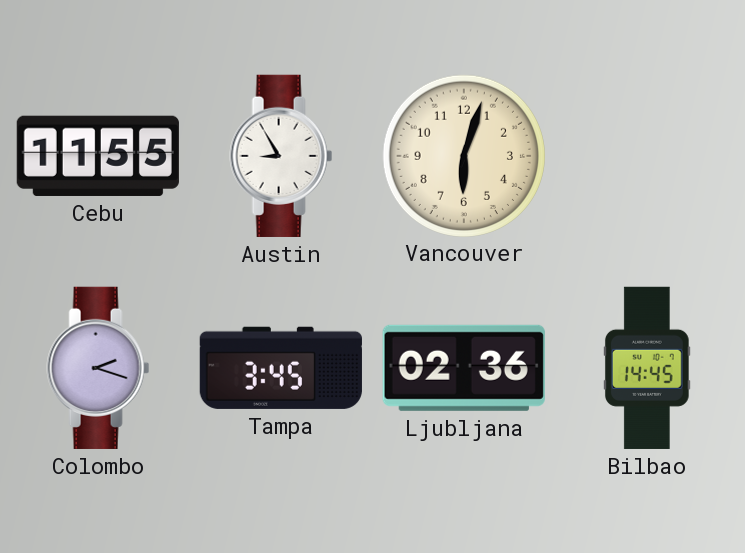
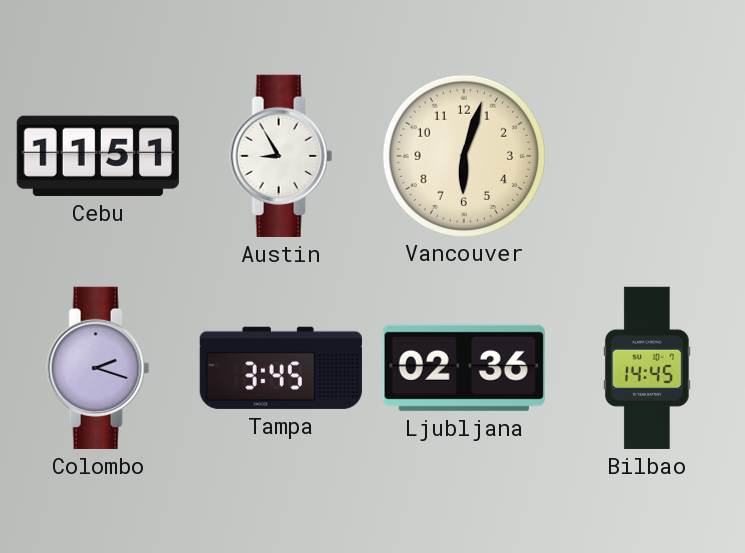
Cebu: 11:55 -> 11:51 (98, 156)
